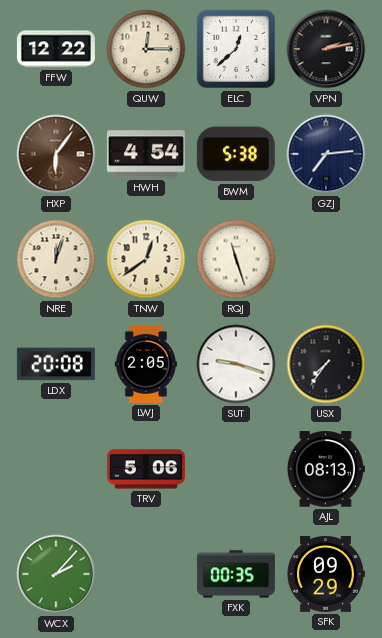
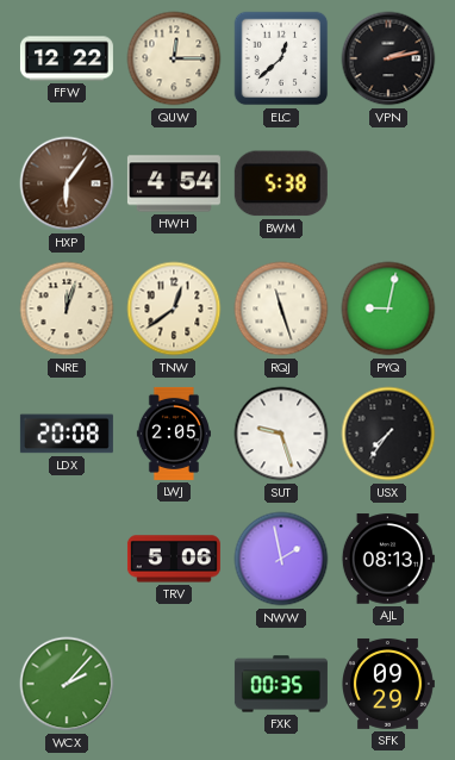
GZJ: 7:14 -> none (326, 154)
PYQ: none -> 9:02 (388, 309)
SUT: 9:18 -> 9:27 (281, 434)
NWW: none -> 1:58 (281, 559)
